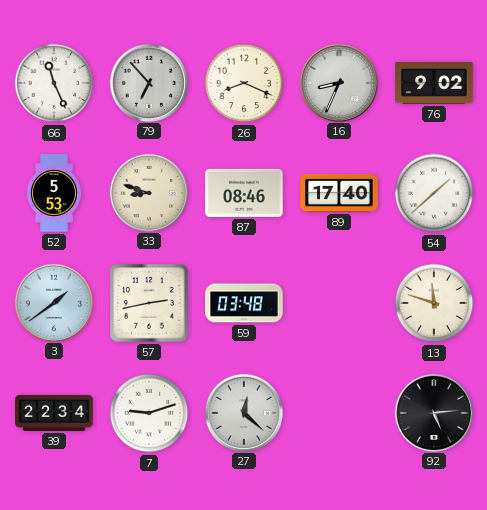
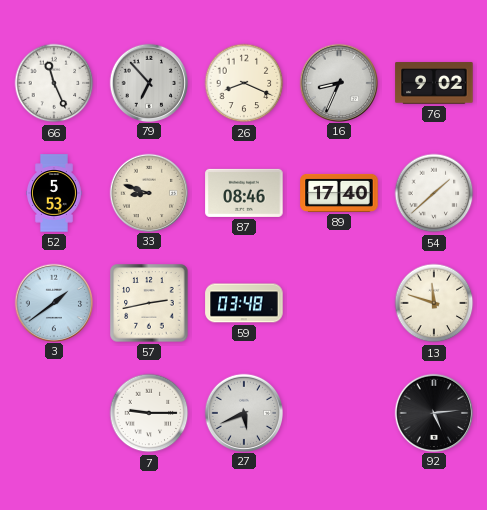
39: 22:34 -> none (54, 413)
7: 9:12 -> 9:15 (149, 413)
27: 12:22 -> 5:41 (243, 412)
